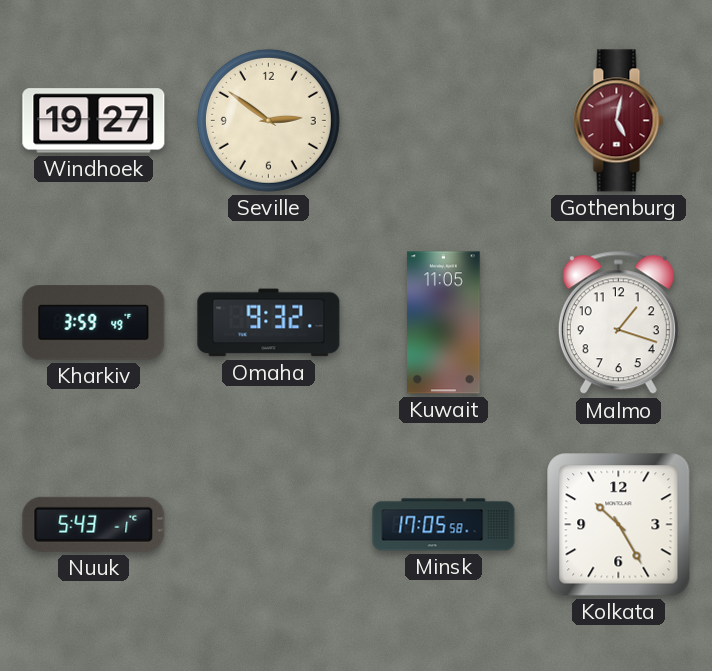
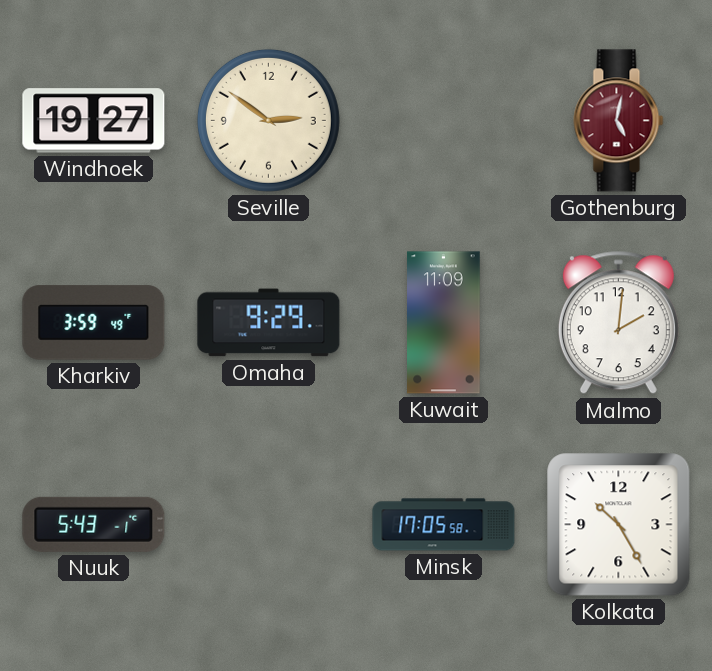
Omaha: 9:32 -> 9:29 (269, 323)
Kuwait: 11:05 -> 11:09 (444, 323)
Malmo: 1:18 -> 2:01 (618, 323)
